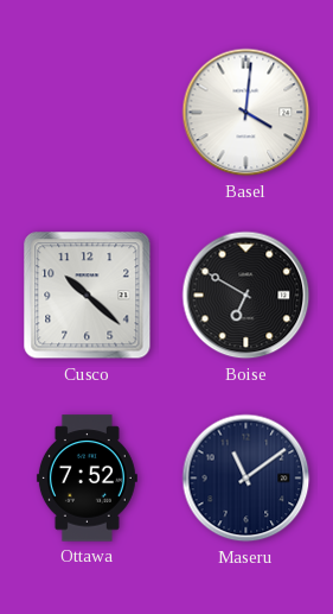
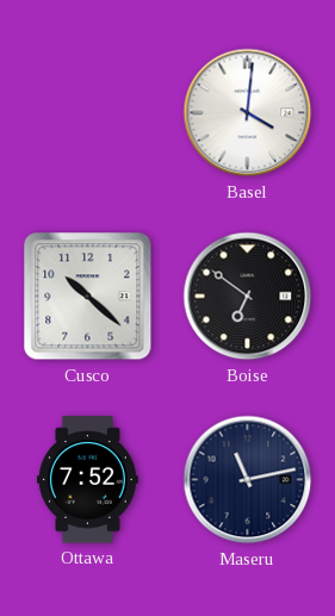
Boise: 6:50 -> 6:51 (248, 297)
Maseru: 11:09 -> 11:13 (248, 480)
